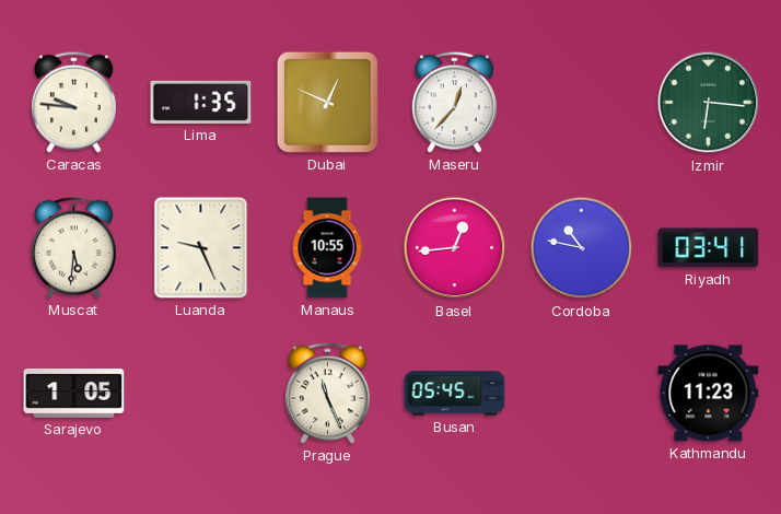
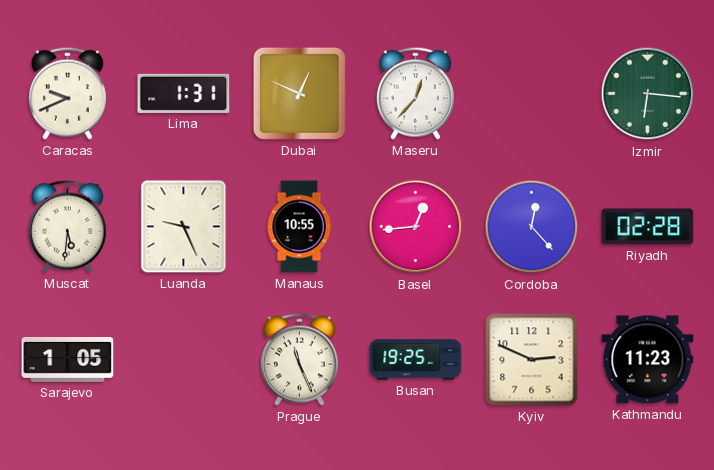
Caracas: 9:46 -> 9:41 (67, 93)
Lima: 1:35 -> 1:31 (184, 93)
Cordoba: 10:47 -> 12:23 (532, 227)
Riyadh: 03:41 -> 02:28 (648, 227)
Busan: 05:45 -> 19:25 (416, 360)
Kyiv: none -> 2:49 (532, 360)
